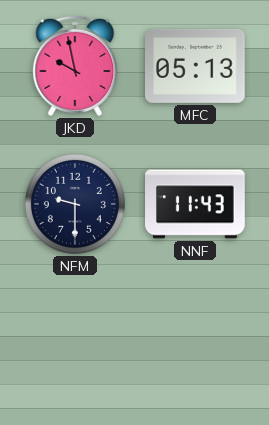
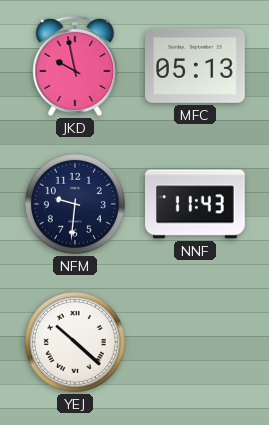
NFM: 9:30 -> 9:31 (75, 204)
YEJ: none -> 10:22 (75, 342)
